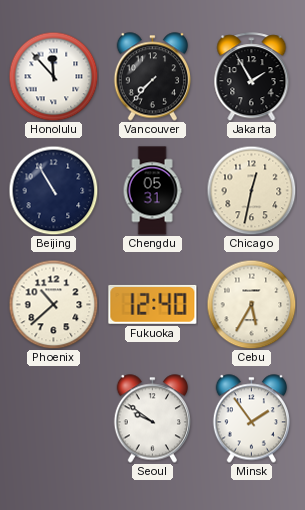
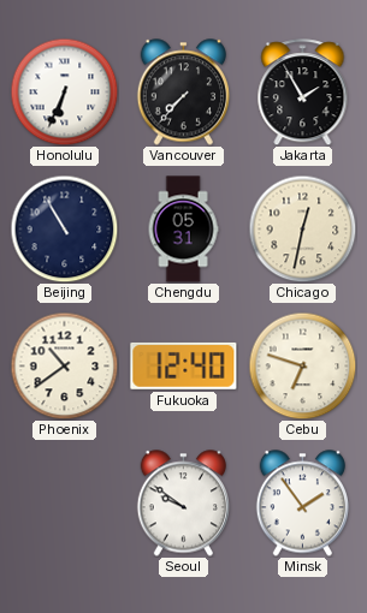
Honolulu: 11:53 -> 6:34 (64, 91)
Phoenix: 10:38 -> 10:39 (64, 365)
Cebu: 5:35 -> 6:48 (302, 365)
